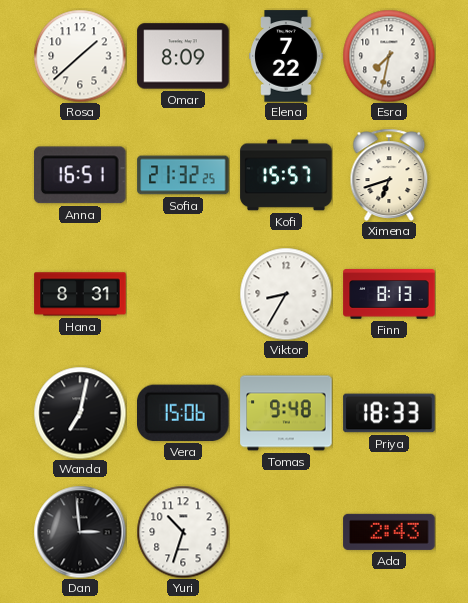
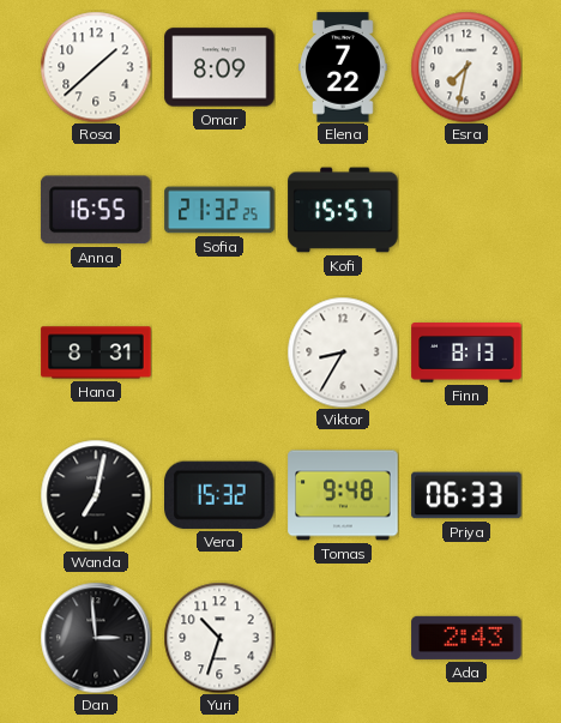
Anna: 16:51 -> 16:55 (96, 210)
Ximena: 6:42 -> none (389, 175)
Vera: 15:06 -> 15:32 (221, 495)
Priya: 18:33 -> 06:33 (466, 495)
